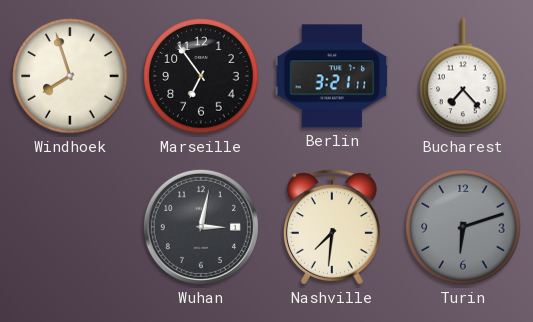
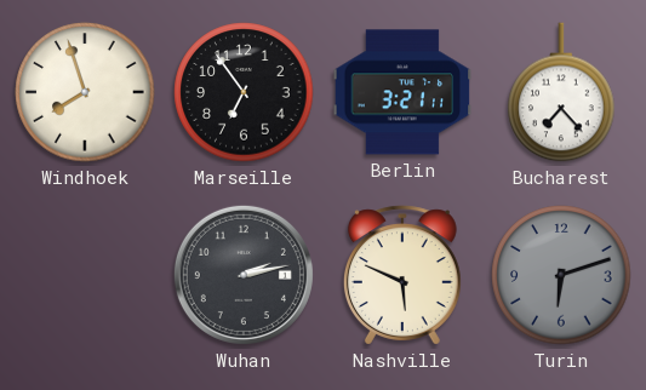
Wuhan: 3:02 -> 2:13 (244, 275)
Nashville: 7:31 -> 5:49 (402, 275)
